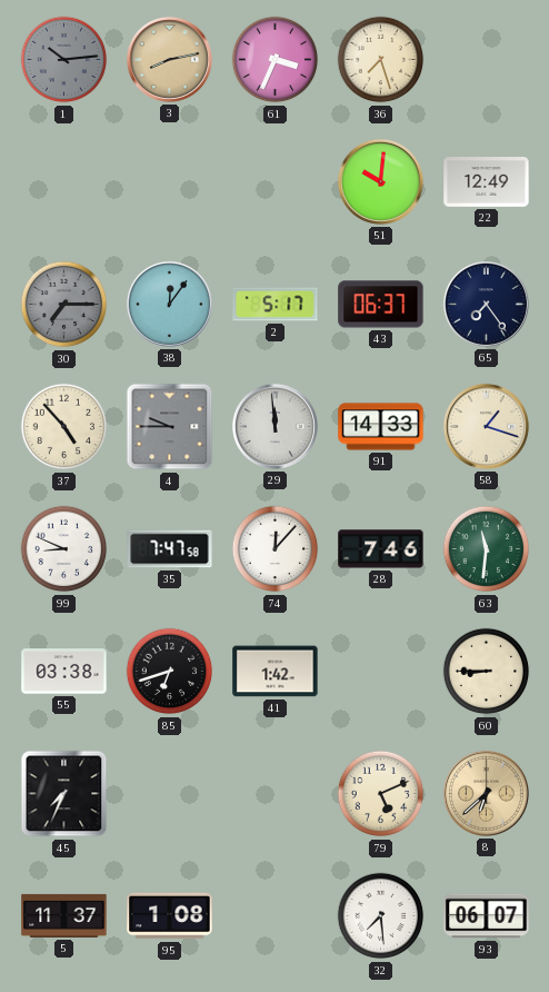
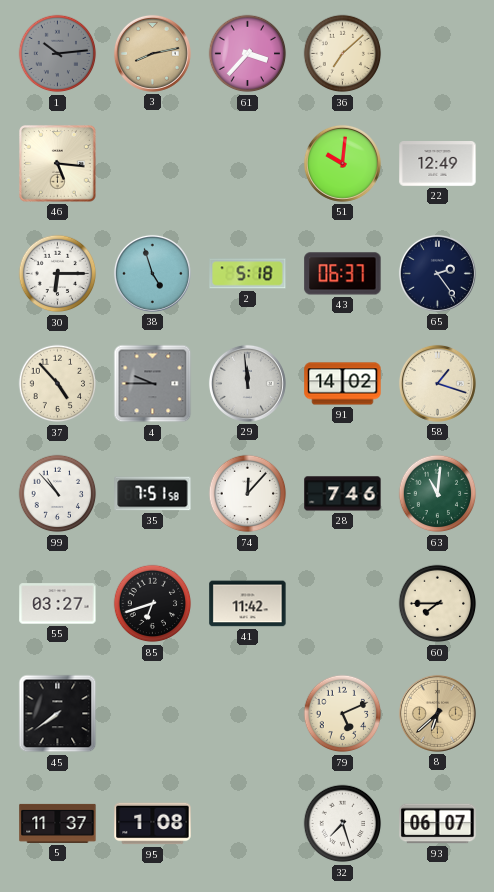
61: 3:34 -> 3:37 (248, 54)
36: 7:27 -> 7:08 (343, 54)
46: none -> 5:16 (58, 164)
30: 7:15 -> 6:15 (58, 274)
30 dial: grey -> white (58, 274)
38: 12:06 -> 4:57 (152, 273)
2: 5:17 -> 5:18 (248, 274)
65: 7:24 -> 2:24 (437, 273)
91: 14:33 -> 14:02 (343, 384)
99: 8:49 -> 10:53 (58, 494)
35: 7:47 -> 7:51 (153, 494)
63: 11:31 -> 11:01 (438, 494)
55: 03:38 -> 03:27 (58, 604)
41: 1:42 -> 11:42 (248, 604)
60: 8:45 -> 7:45 (438, 604)
45: 7:34 -> 7:39 (58, 714)
32: 7:29 -> 7:27 (343, 824)
